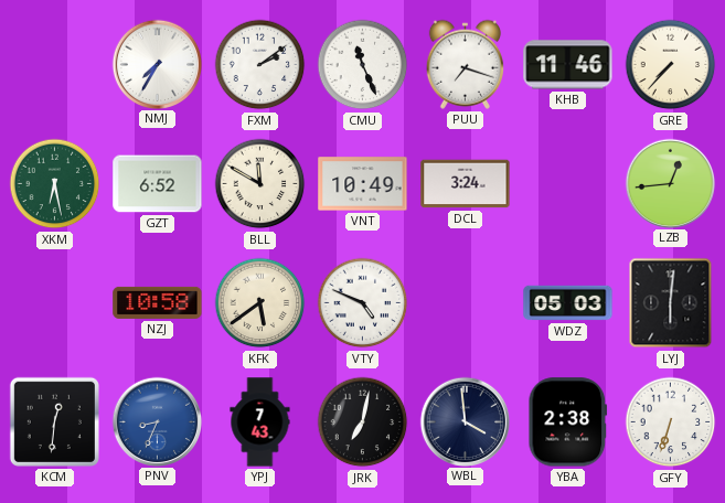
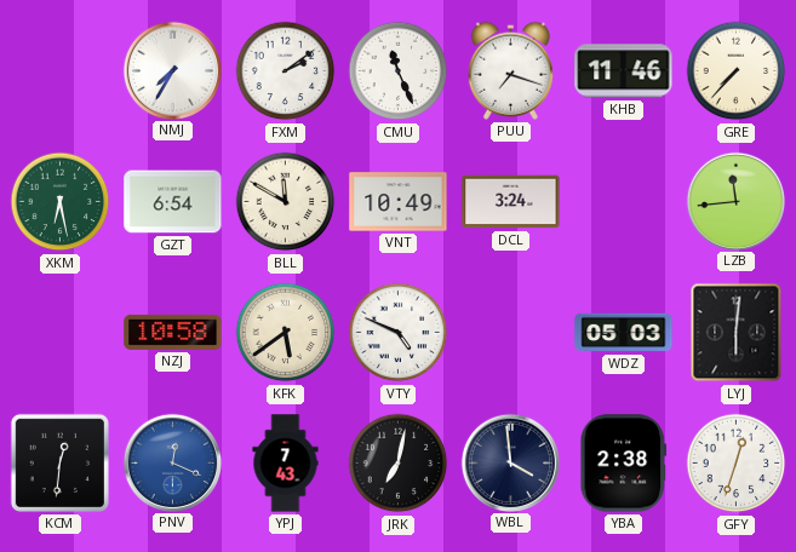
GZT: 6:52 -> 6:54 (173, 202)
LZB: 12:44 -> 11:44 (735, 201)
PNV: 8:34 -> 12:19 (172, 462)
GFY: 6:33 -> 12:33 (737, 464)
